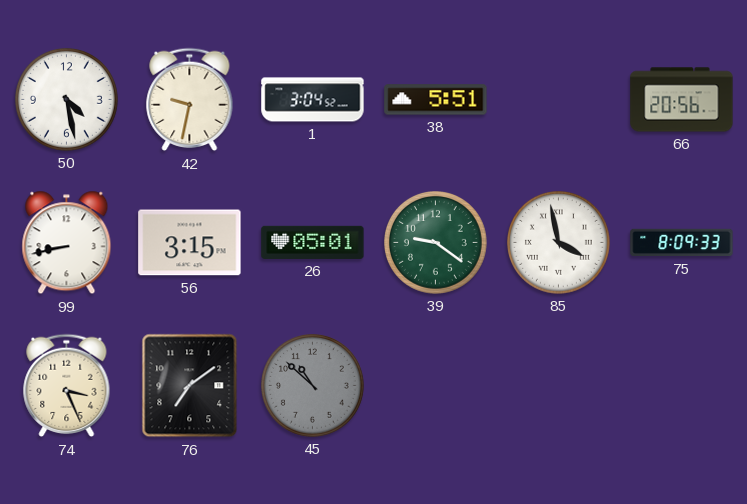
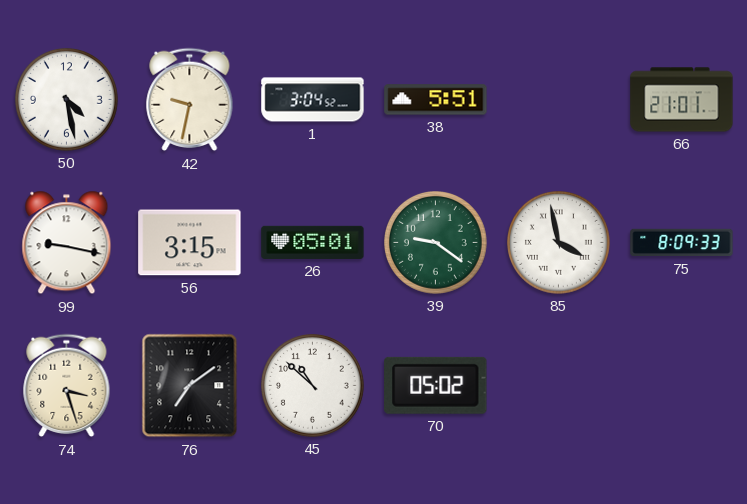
66: 20:56 -> 21:01 (682, 100)
99: 8:43 -> 9:17 (67, 243)
74: 3:26 -> 3:27 (67, 386)
45 dial: grey -> white (313, 386)
70: none -> 05:02 (436, 385)
